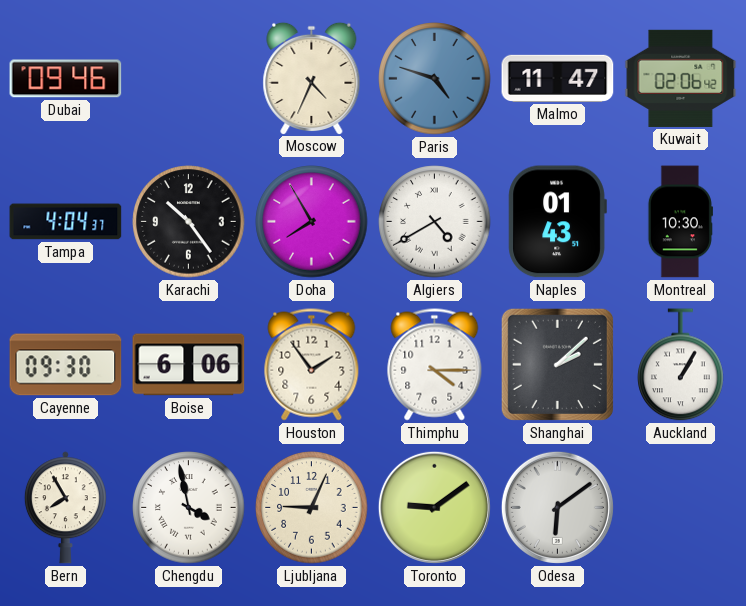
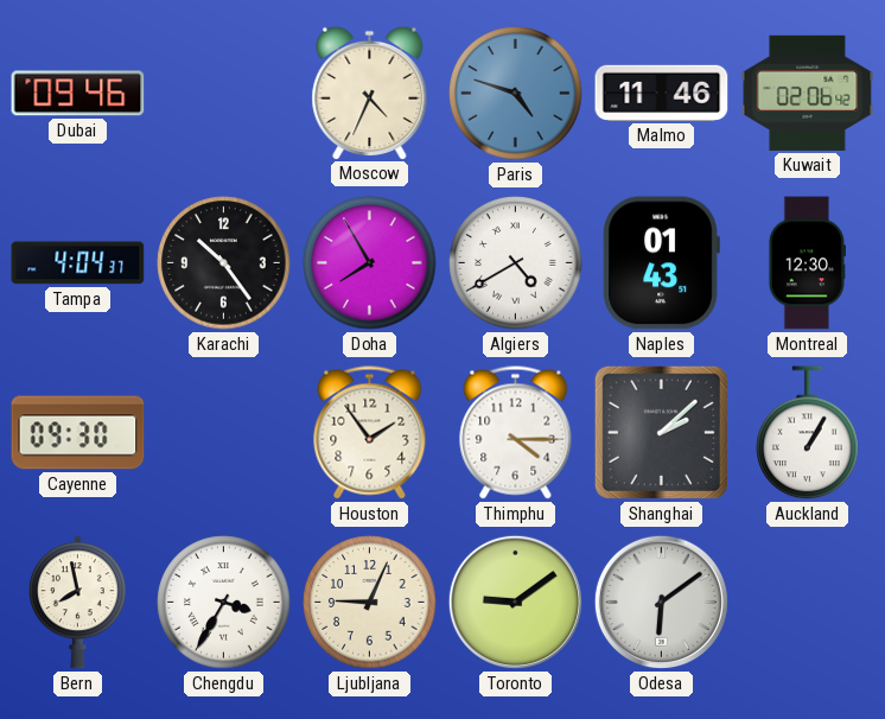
Malmo: 11:47 -> 11:46 (662, 93)
Montreal: 10:30 -> 12:30 (807, 263)
Boise: 6:06 -> none (189, 365)
Bern: 7:55 -> 7:58 (77, 603)
Chengdu: 3:58 -> 3:35 (224, 603)
